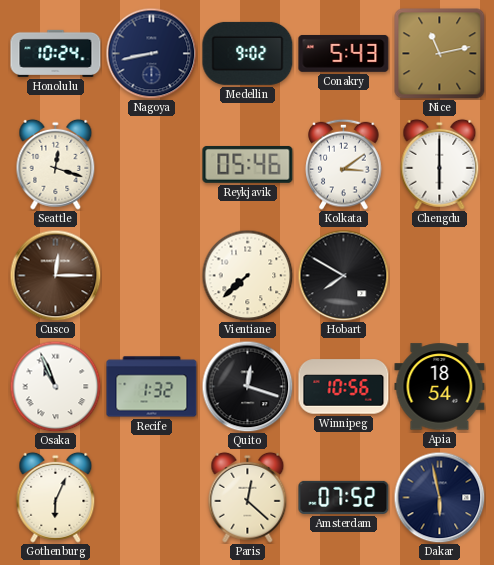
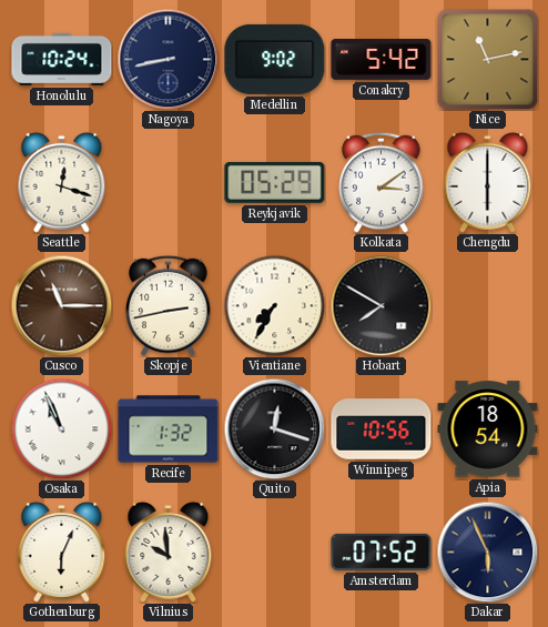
Conakry: 5:43 -> 5:42 (382, 59)
Reykjavik: 05:46 -> 05:29 (275, 182)
Cusco: 12:15 -> 11:15 (61, 305)
Skopje: none -> 2:43 (169, 305)
Vientiane: 7:38 -> 7:35 (274, 305)
Vilnius: none -> 9:59 (169, 552)
Paris: 12:22 -> none (248, 497)
Dakar: 5:58 -> 5:56 (487, 552)
